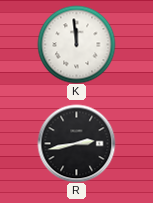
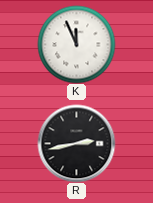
K: 11:59 -> 11:56 (76, 44)
